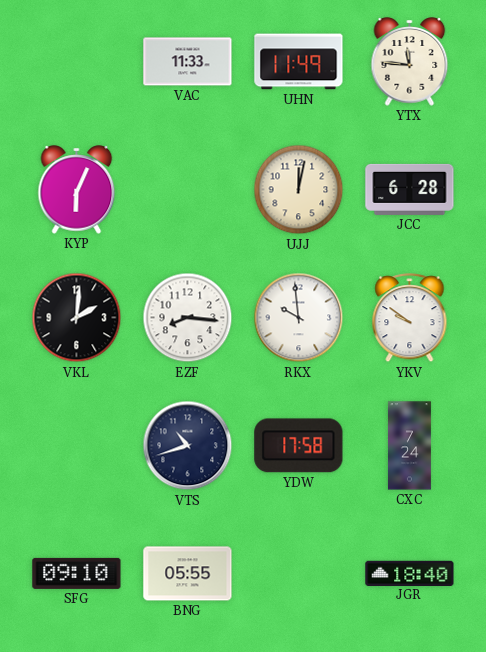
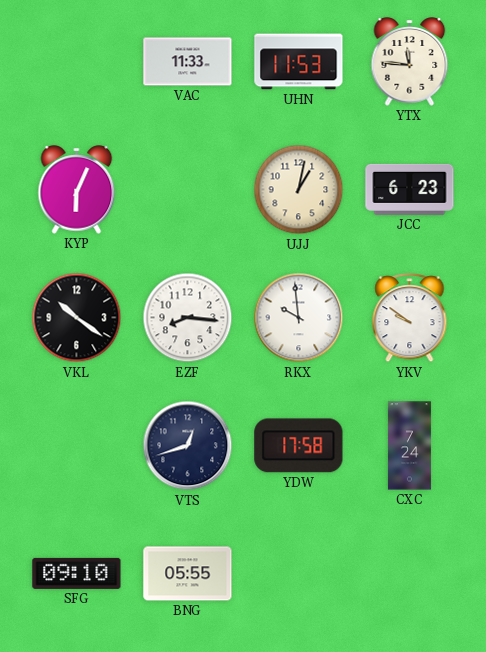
UHN: 11:49 -> 11:53 (299, 62)
UJJ: 12:02 -> 1:02 (299, 190)
JCC: 6:28 -> 6:23 (410, 189)
VKL: 2:01 -> 10:21 (77, 318)
VTS: 10:42 -> 12:42 (188, 446)
JGR: 18:40 -> none (410, 573)
